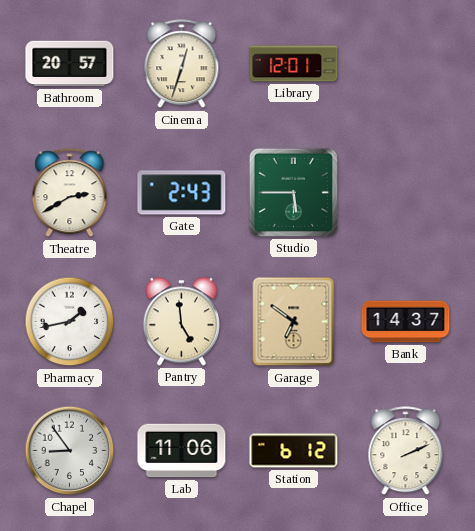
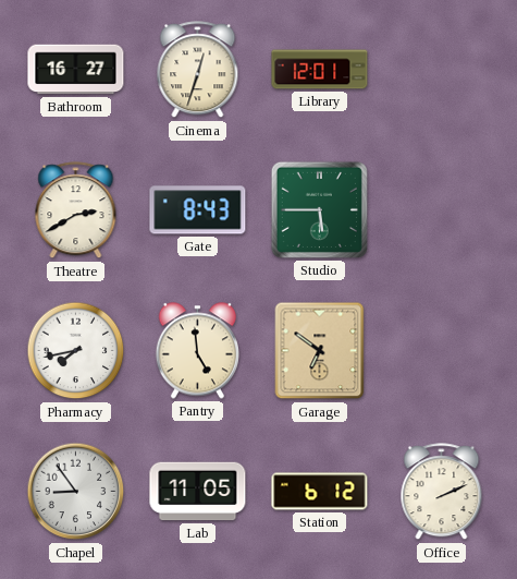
Bathroom: 20:57 -> 16:27 (76, 70)
Gate: 2:43 -> 8:43 (198, 210)
Pharmacy: 1:43 -> 7:43 (76, 351)
Bank: 14:37 -> none (406, 322)
Lab: 11:06 -> 11:05 (198, 492)
